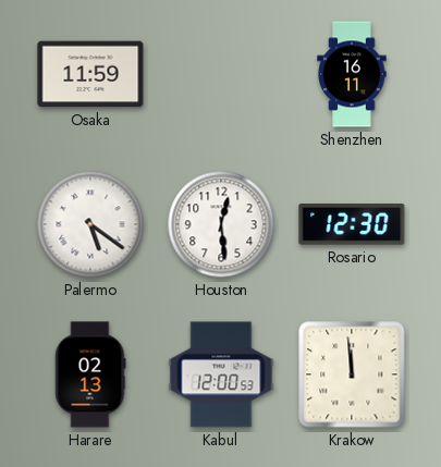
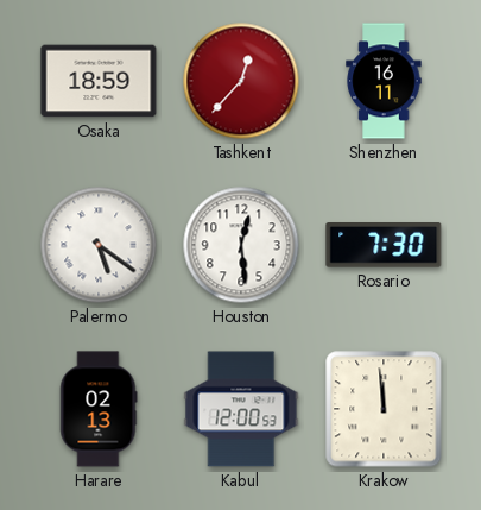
Osaka: 11:59 -> 18:59 (99, 81)
Tashkent: none -> 12:37 (241, 81)
Rosario: 12:30 -> 7:30 (384, 245)
